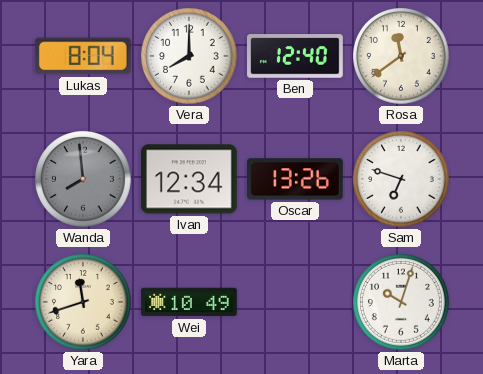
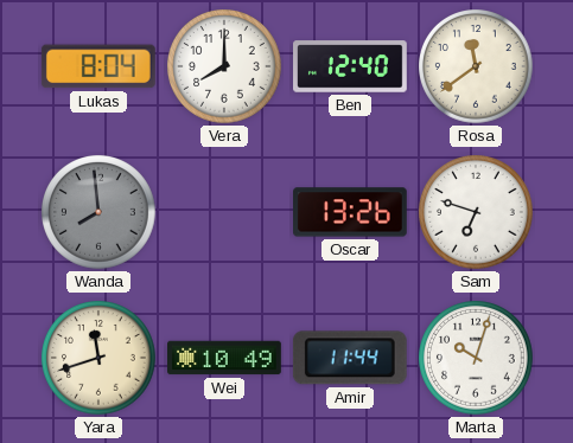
Ivan: 12:34 -> none (189, 179)
Amir: none -> 11:44 (350, 358)
